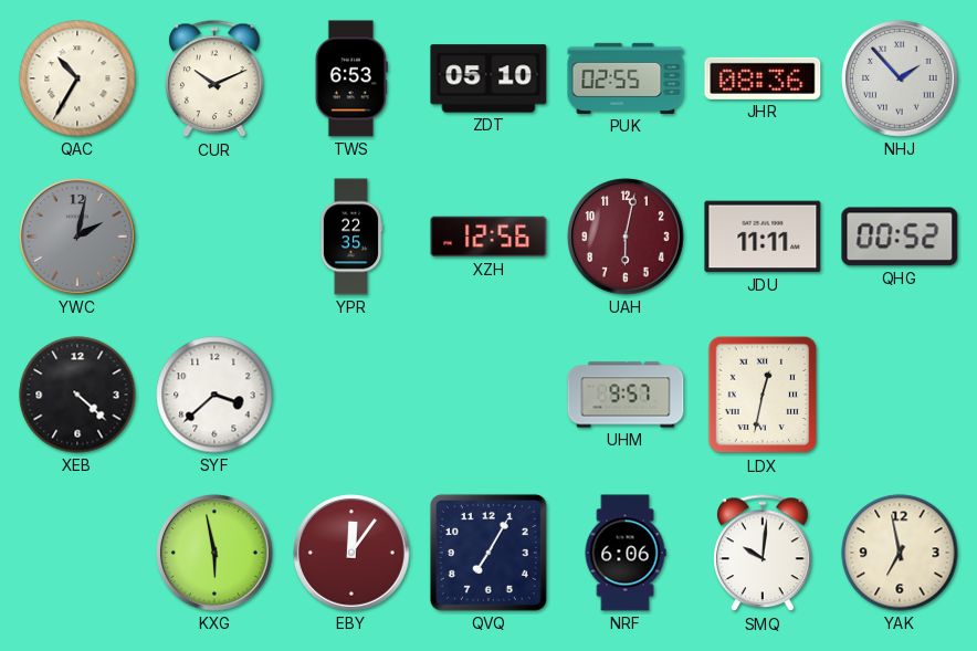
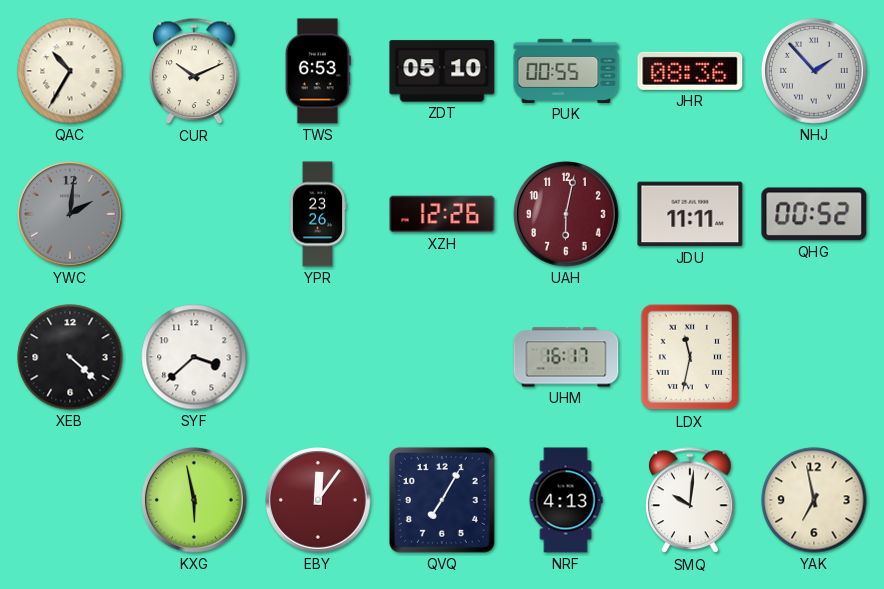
PUK: 02:55 -> 00:55 (566, 71)
YWC: 2:02 -> 2:01 (70, 214)
YPR: 22:35 -> 23:26 (318, 214)
XZH: 12:56 -> 12:26 (442, 214)
UHM: 9:57 -> 16:17 (566, 357)
LDX: 12:32 -> 11:32 (690, 357)
NRF: 6:06 -> 4:13 (566, 500)
